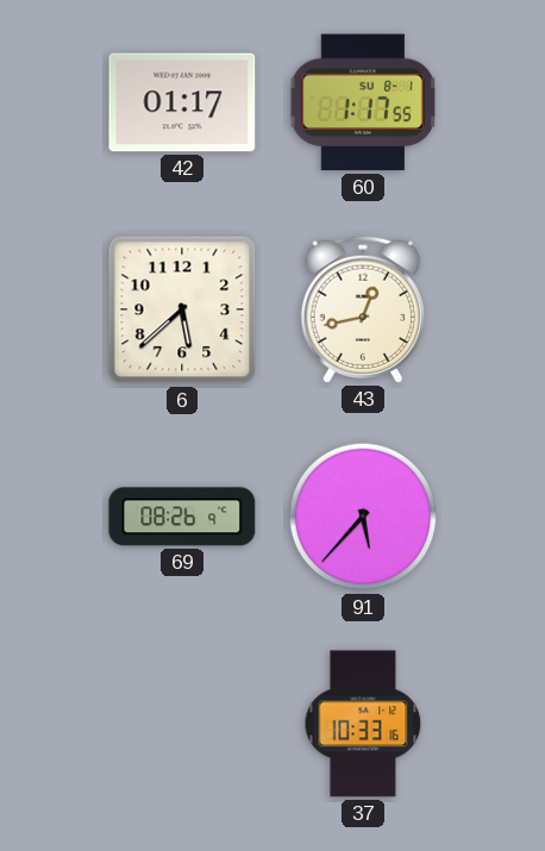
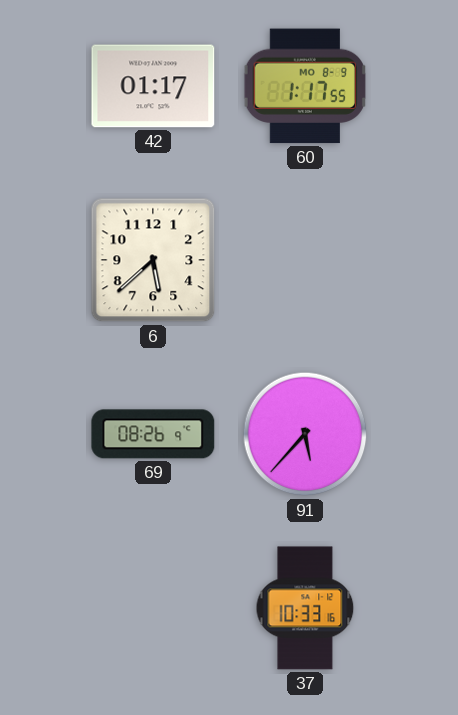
60 date: SU 8-1 -> MO 8-9 (305, 86)
43: 12:43 -> none (363, 309)
